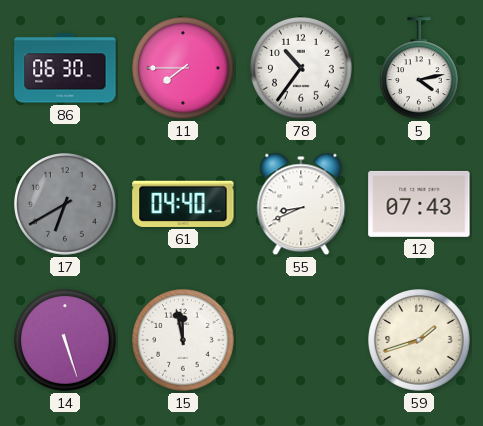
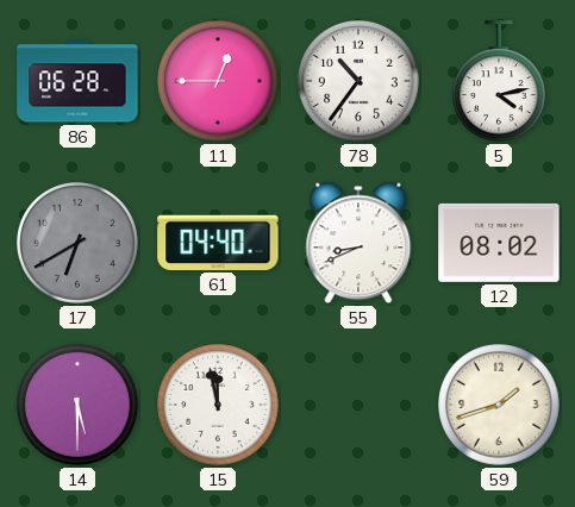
86: 06:30 -> 06:28 (77, 81)
11: 7:45 -> 12:45 (219, 82)
12: 07:43 -> 08:02 (499, 243)
14: 5:27 -> 5:30 (79, 406)
